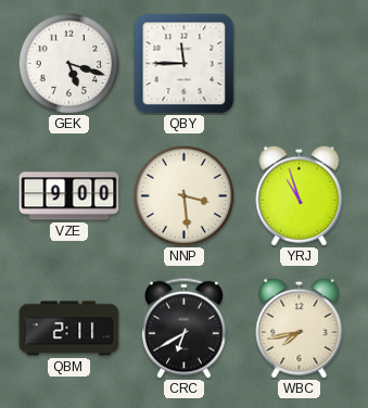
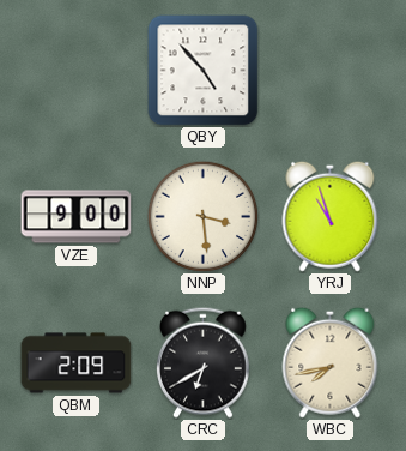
GEK: 5:18 -> none (68, 63)
QBY: 11:45 -> 4:53 (204, 71)
QBM: 2:11 -> 2:09 (77, 363)
